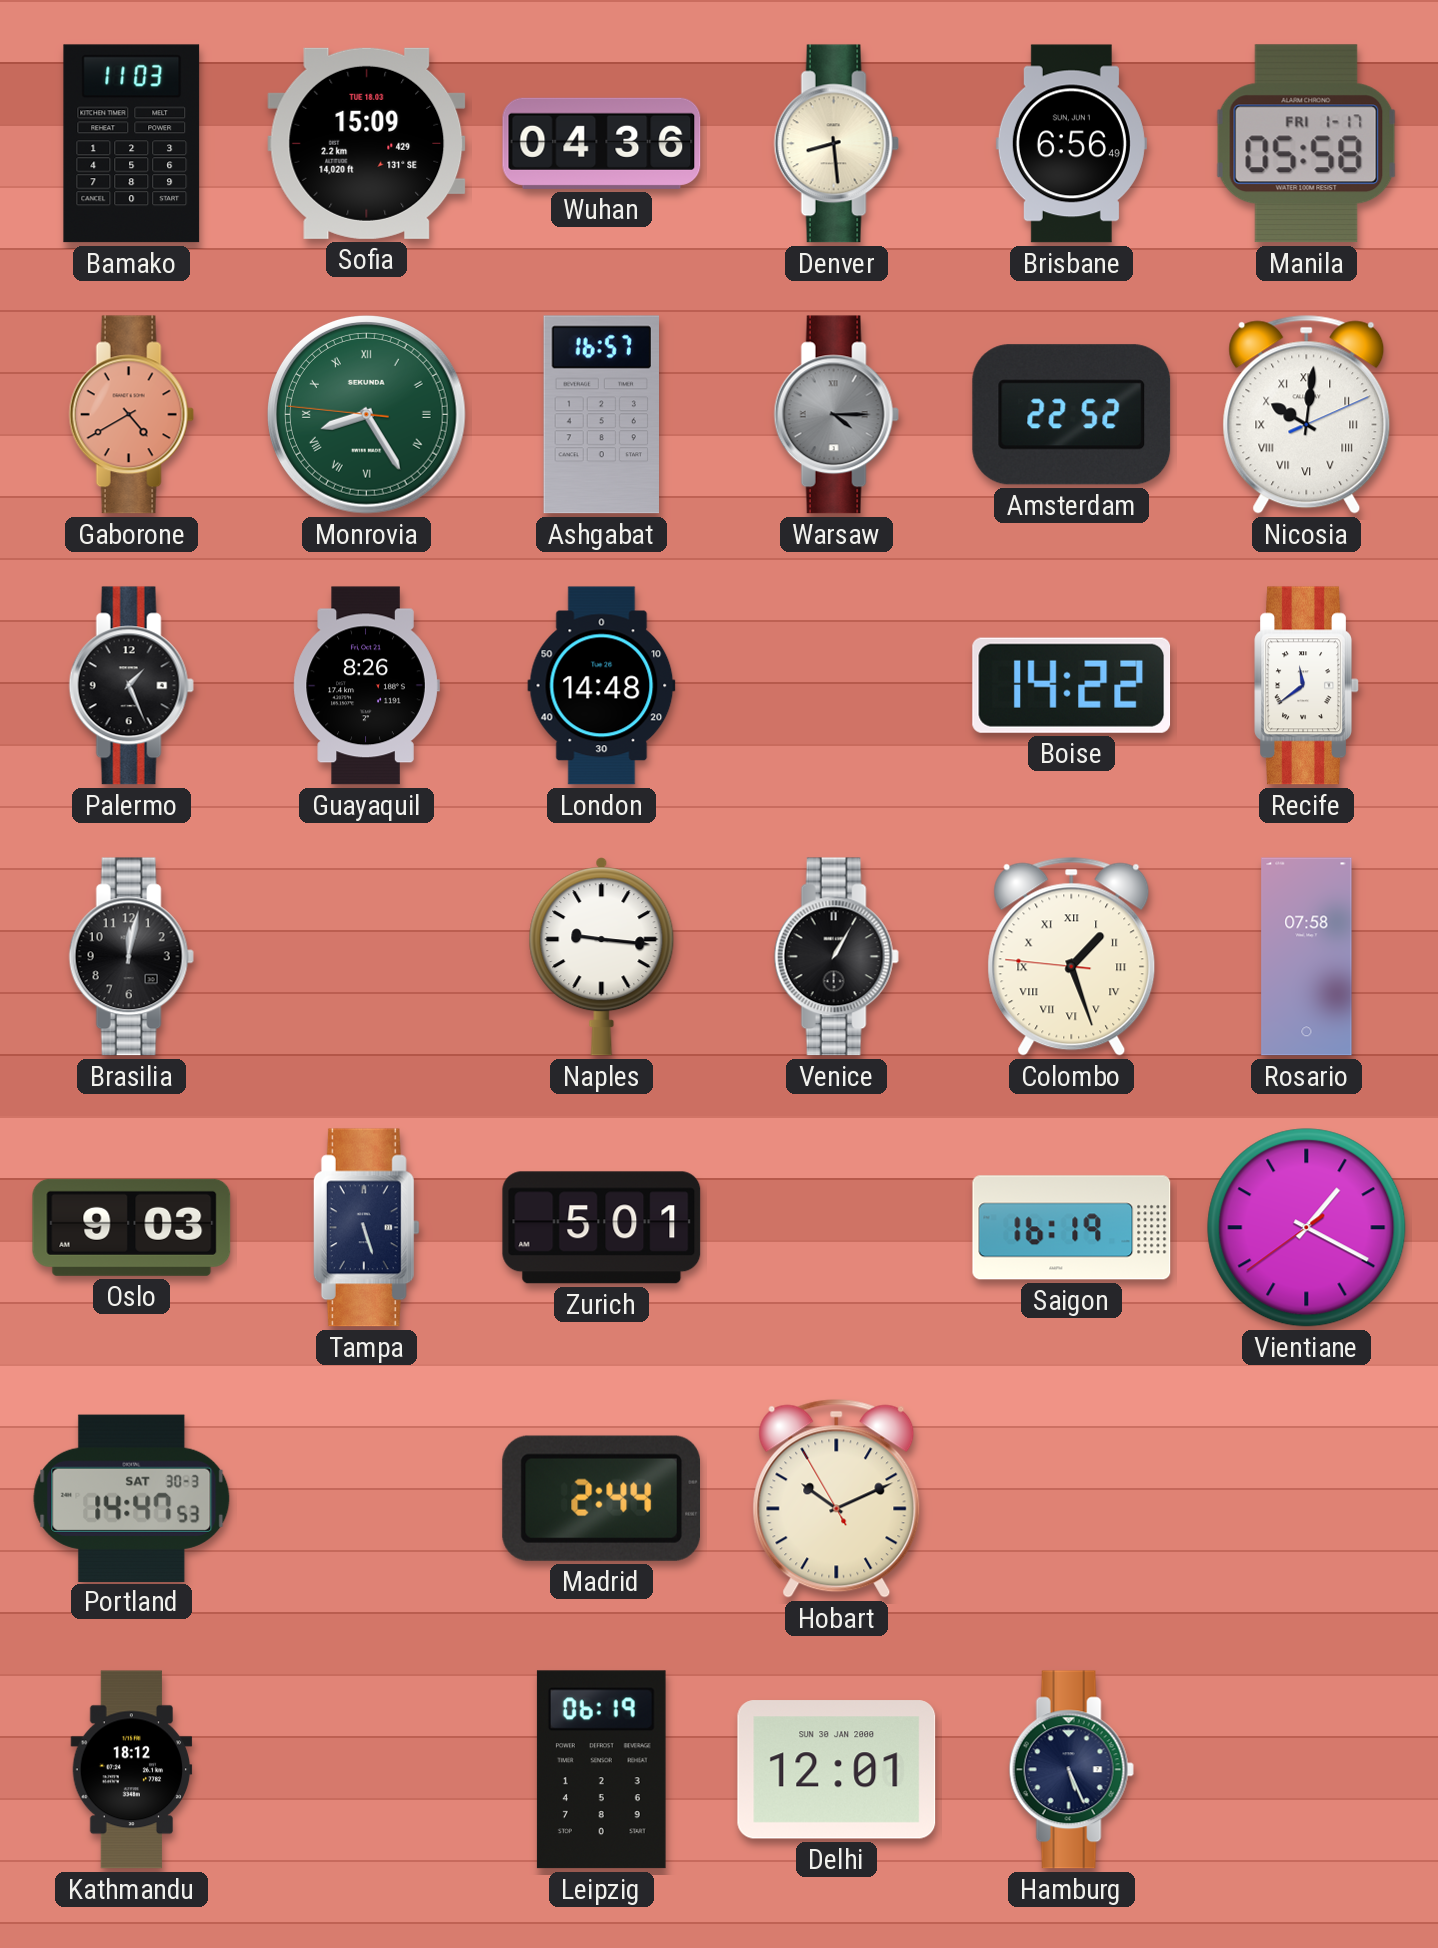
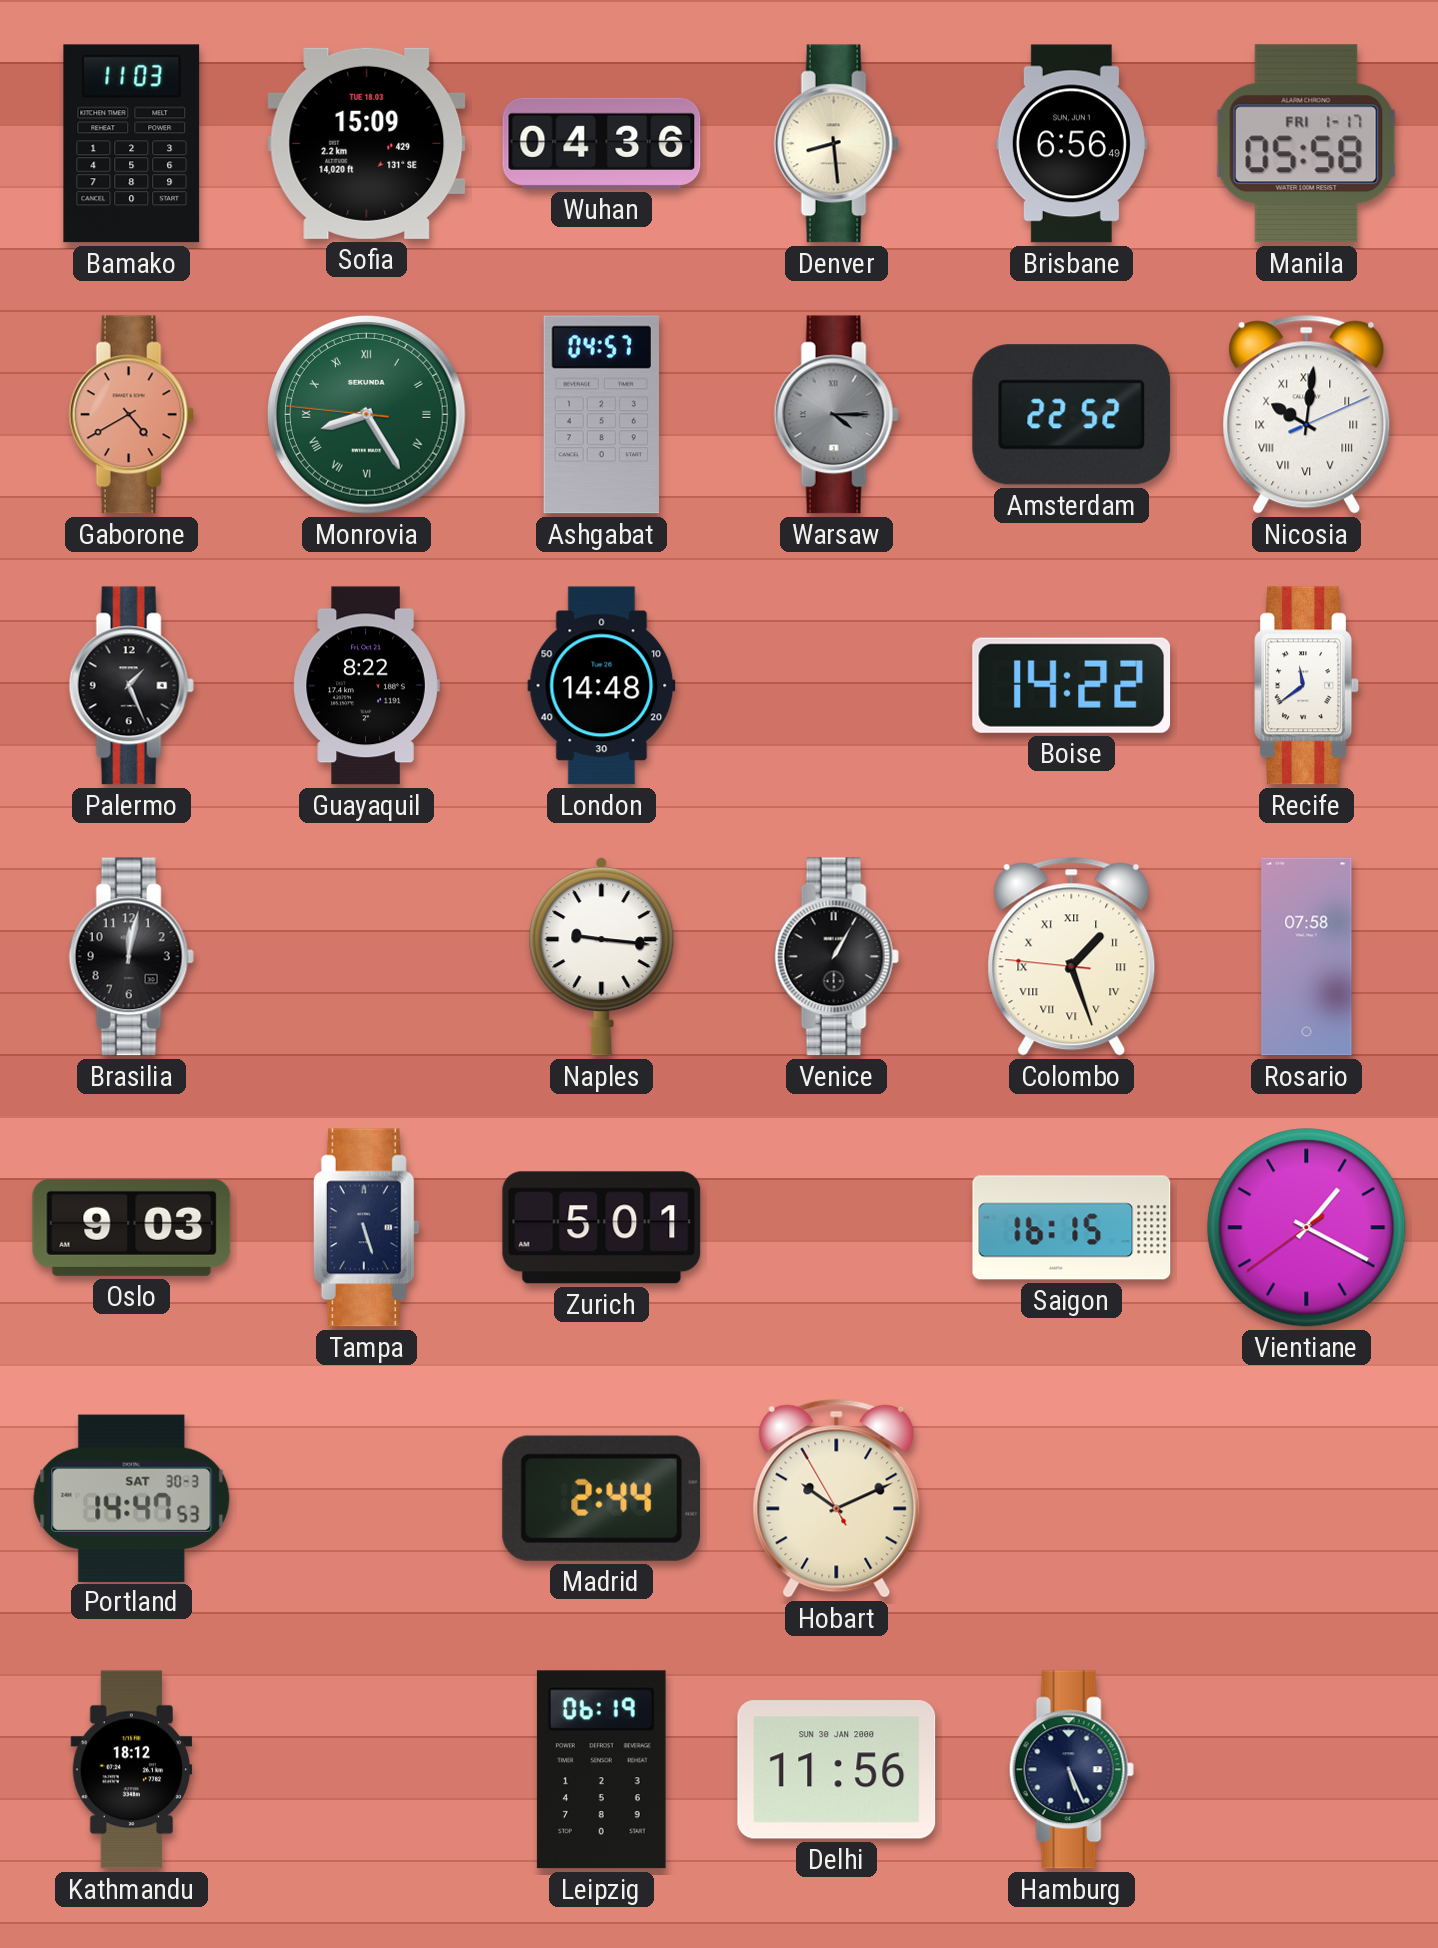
Ashgabat: 16:57 -> 04:57 (601, 415)
Guayaquil: 8:26 -> 8:22 (366, 686)
Saigon: 16:19 -> 16:15 (1072, 1228)
Delhi: 12:01 -> 11:56 (837, 1770)
